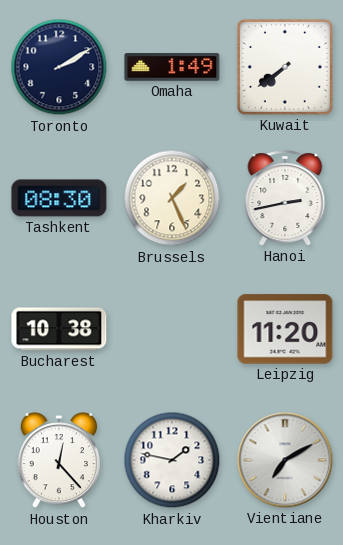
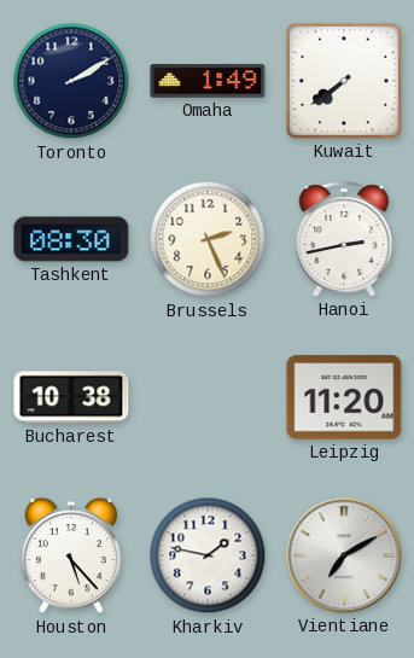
Brussels: 1:26 -> 2:26 (208, 239)
Houston: 12:23 -> 5:23 (71, 557)
